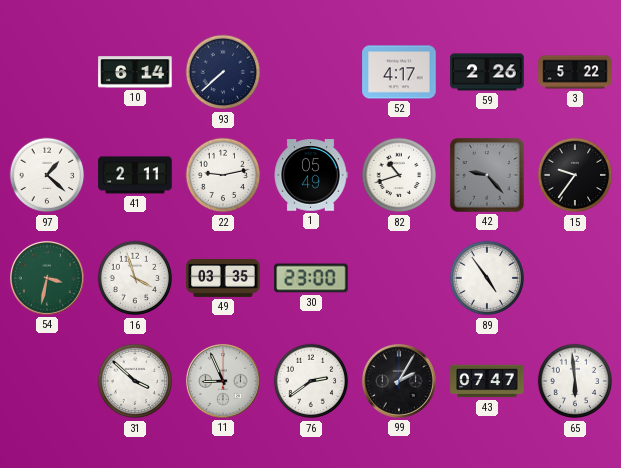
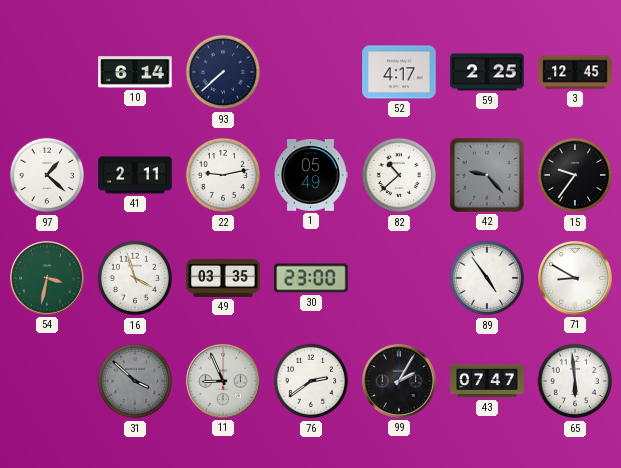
59: 2:26 -> 2:25 (487, 72)
3: 5:22 -> 12:45 (575, 72)
82: 10:42 -> 10:38 (399, 175)
71: none -> 8:50 (575, 278)
31 dial: white -> grey (135, 381)
